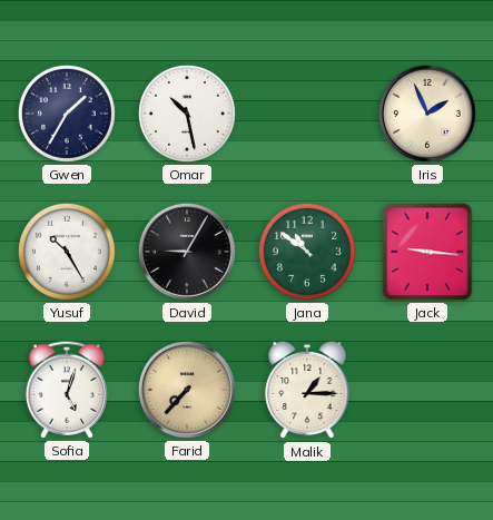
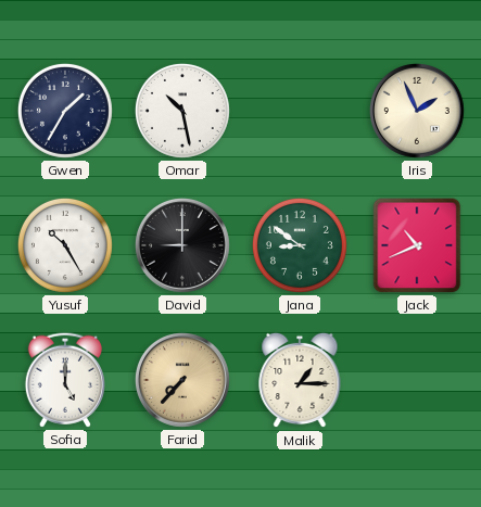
David: 9:05 -> 9:00 (182, 245)
Jana: 10:51 -> 8:51 (300, 245)
Jack: 9:16 -> 10:41 (417, 245)
Sofia: 5:03 -> 5:00 (65, 380)
